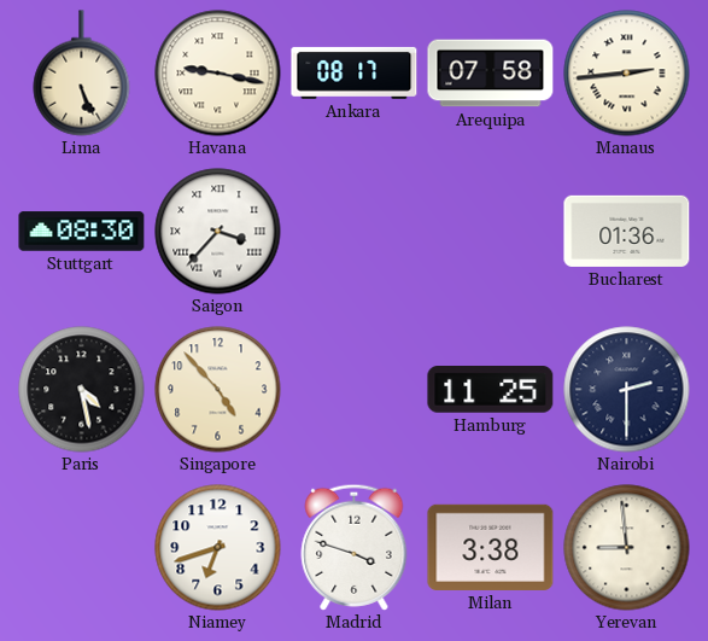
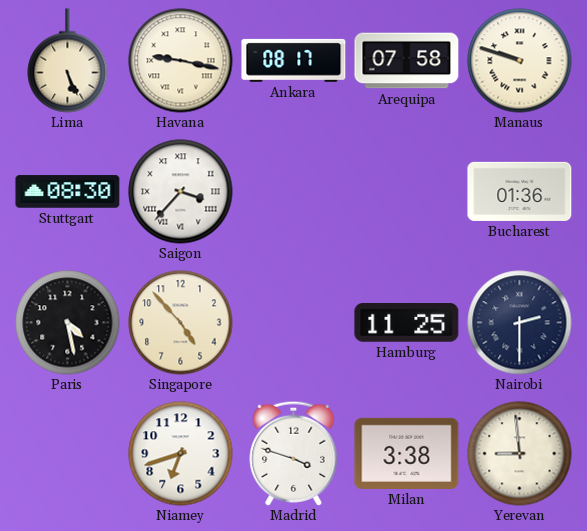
Manaus: 2:44 -> 9:48 (520, 61)
